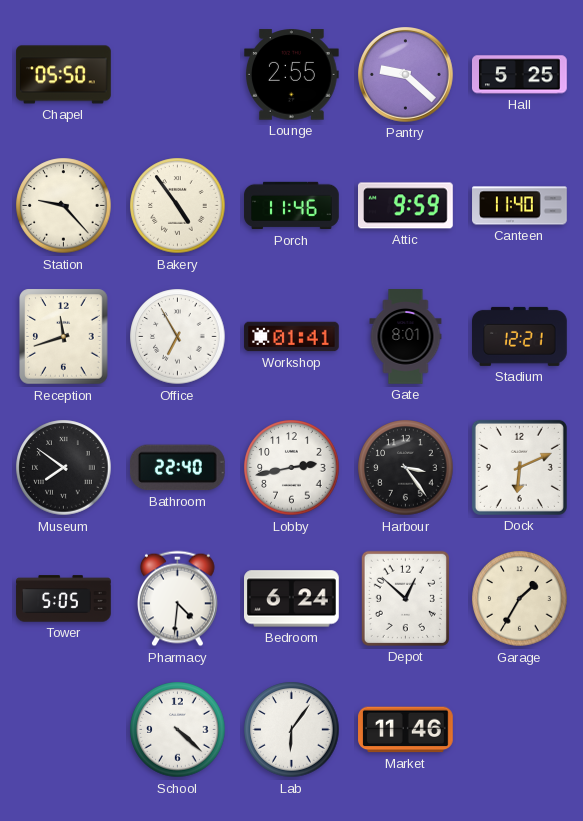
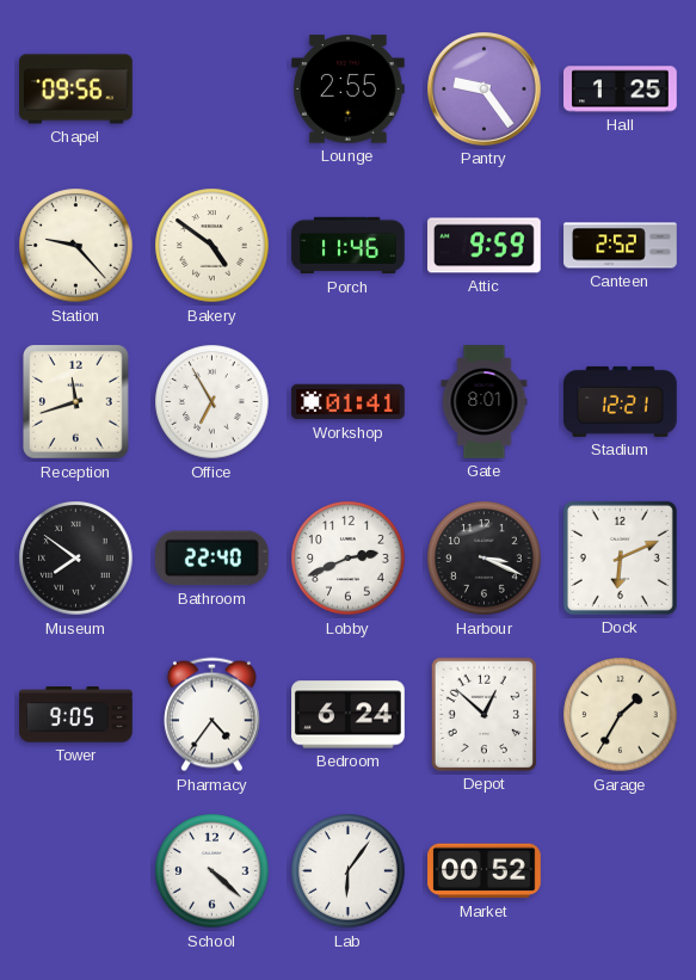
Chapel: 05:50 -> 09:56 (76, 90)
Pantry: 9:22 -> 9:24 (485, 90)
Hall: 5:25 -> 1:25 (621, 90)
Bakery: 4:54 -> 4:51 (213, 246)
Canteen: 11:40 -> 2:52 (621, 246)
Lobby: 2:43 -> 2:41 (349, 559)
Harbour: 3:24 -> 3:19 (485, 559)
Tower: 5:05 -> 9:05 (76, 715)
Pharmacy: 4:31 -> 4:36 (213, 715)
Market: 11:46 -> 00:52 (485, 871)
